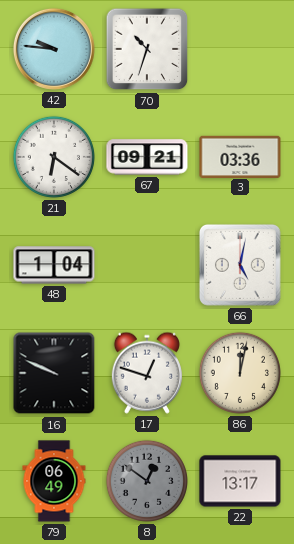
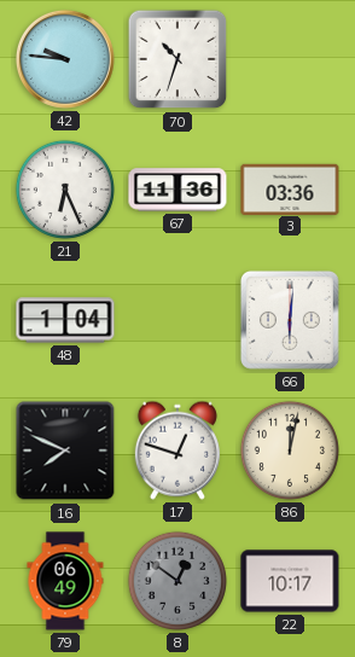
21: 6:21 -> 6:26 (65, 190)
67: 09:21 -> 11:36 (177, 190)
66: 5:02 -> 6:01 (290, 320)
16: 9:49 -> 7:49 (65, 450)
22: 13:17 -> 10:17 (290, 581)
